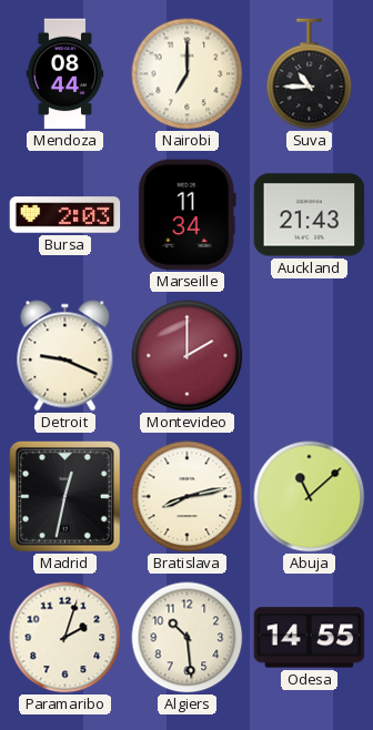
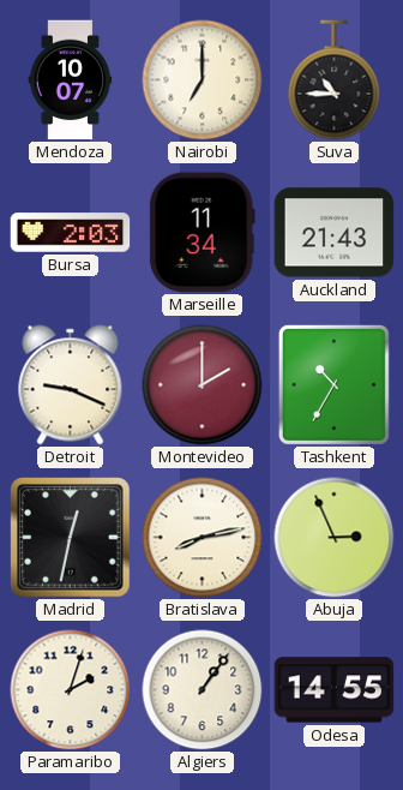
Mendoza: 08:44 -> 10:07 (71, 80)
Tashkent: none -> 10:35 (333, 384)
Abuja: 11:08 -> 2:56 (335, 538)
Algiers: 10:29 -> 1:06 (203, 690)
